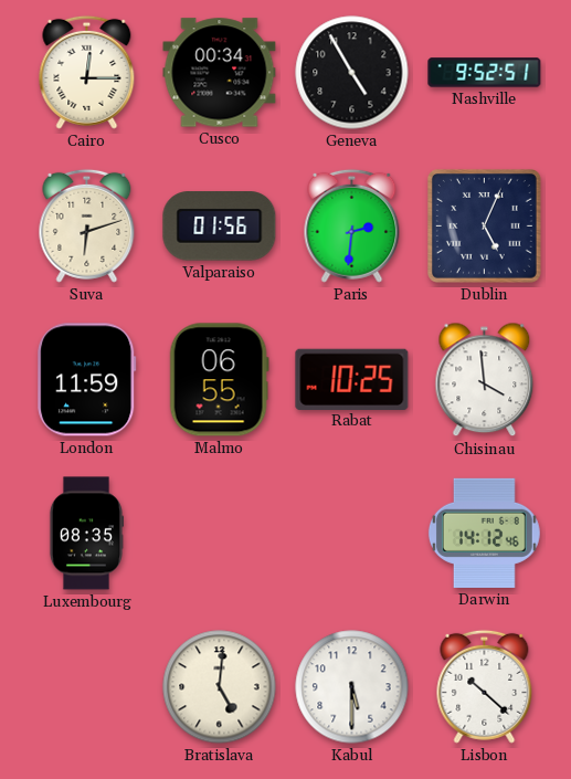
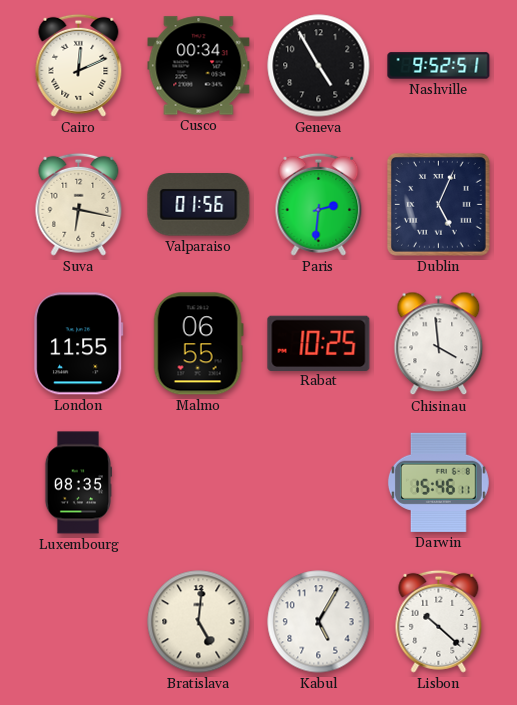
Cairo: 12:15 -> 12:11 (79, 65)
Suva: 6:12 -> 6:17 (79, 204)
London: 11:59 -> 11:55 (79, 344)
Darwin: 14:12 -> 15:46 (438, 482)
Kabul: 5:30 -> 5:05 (319, 622)
